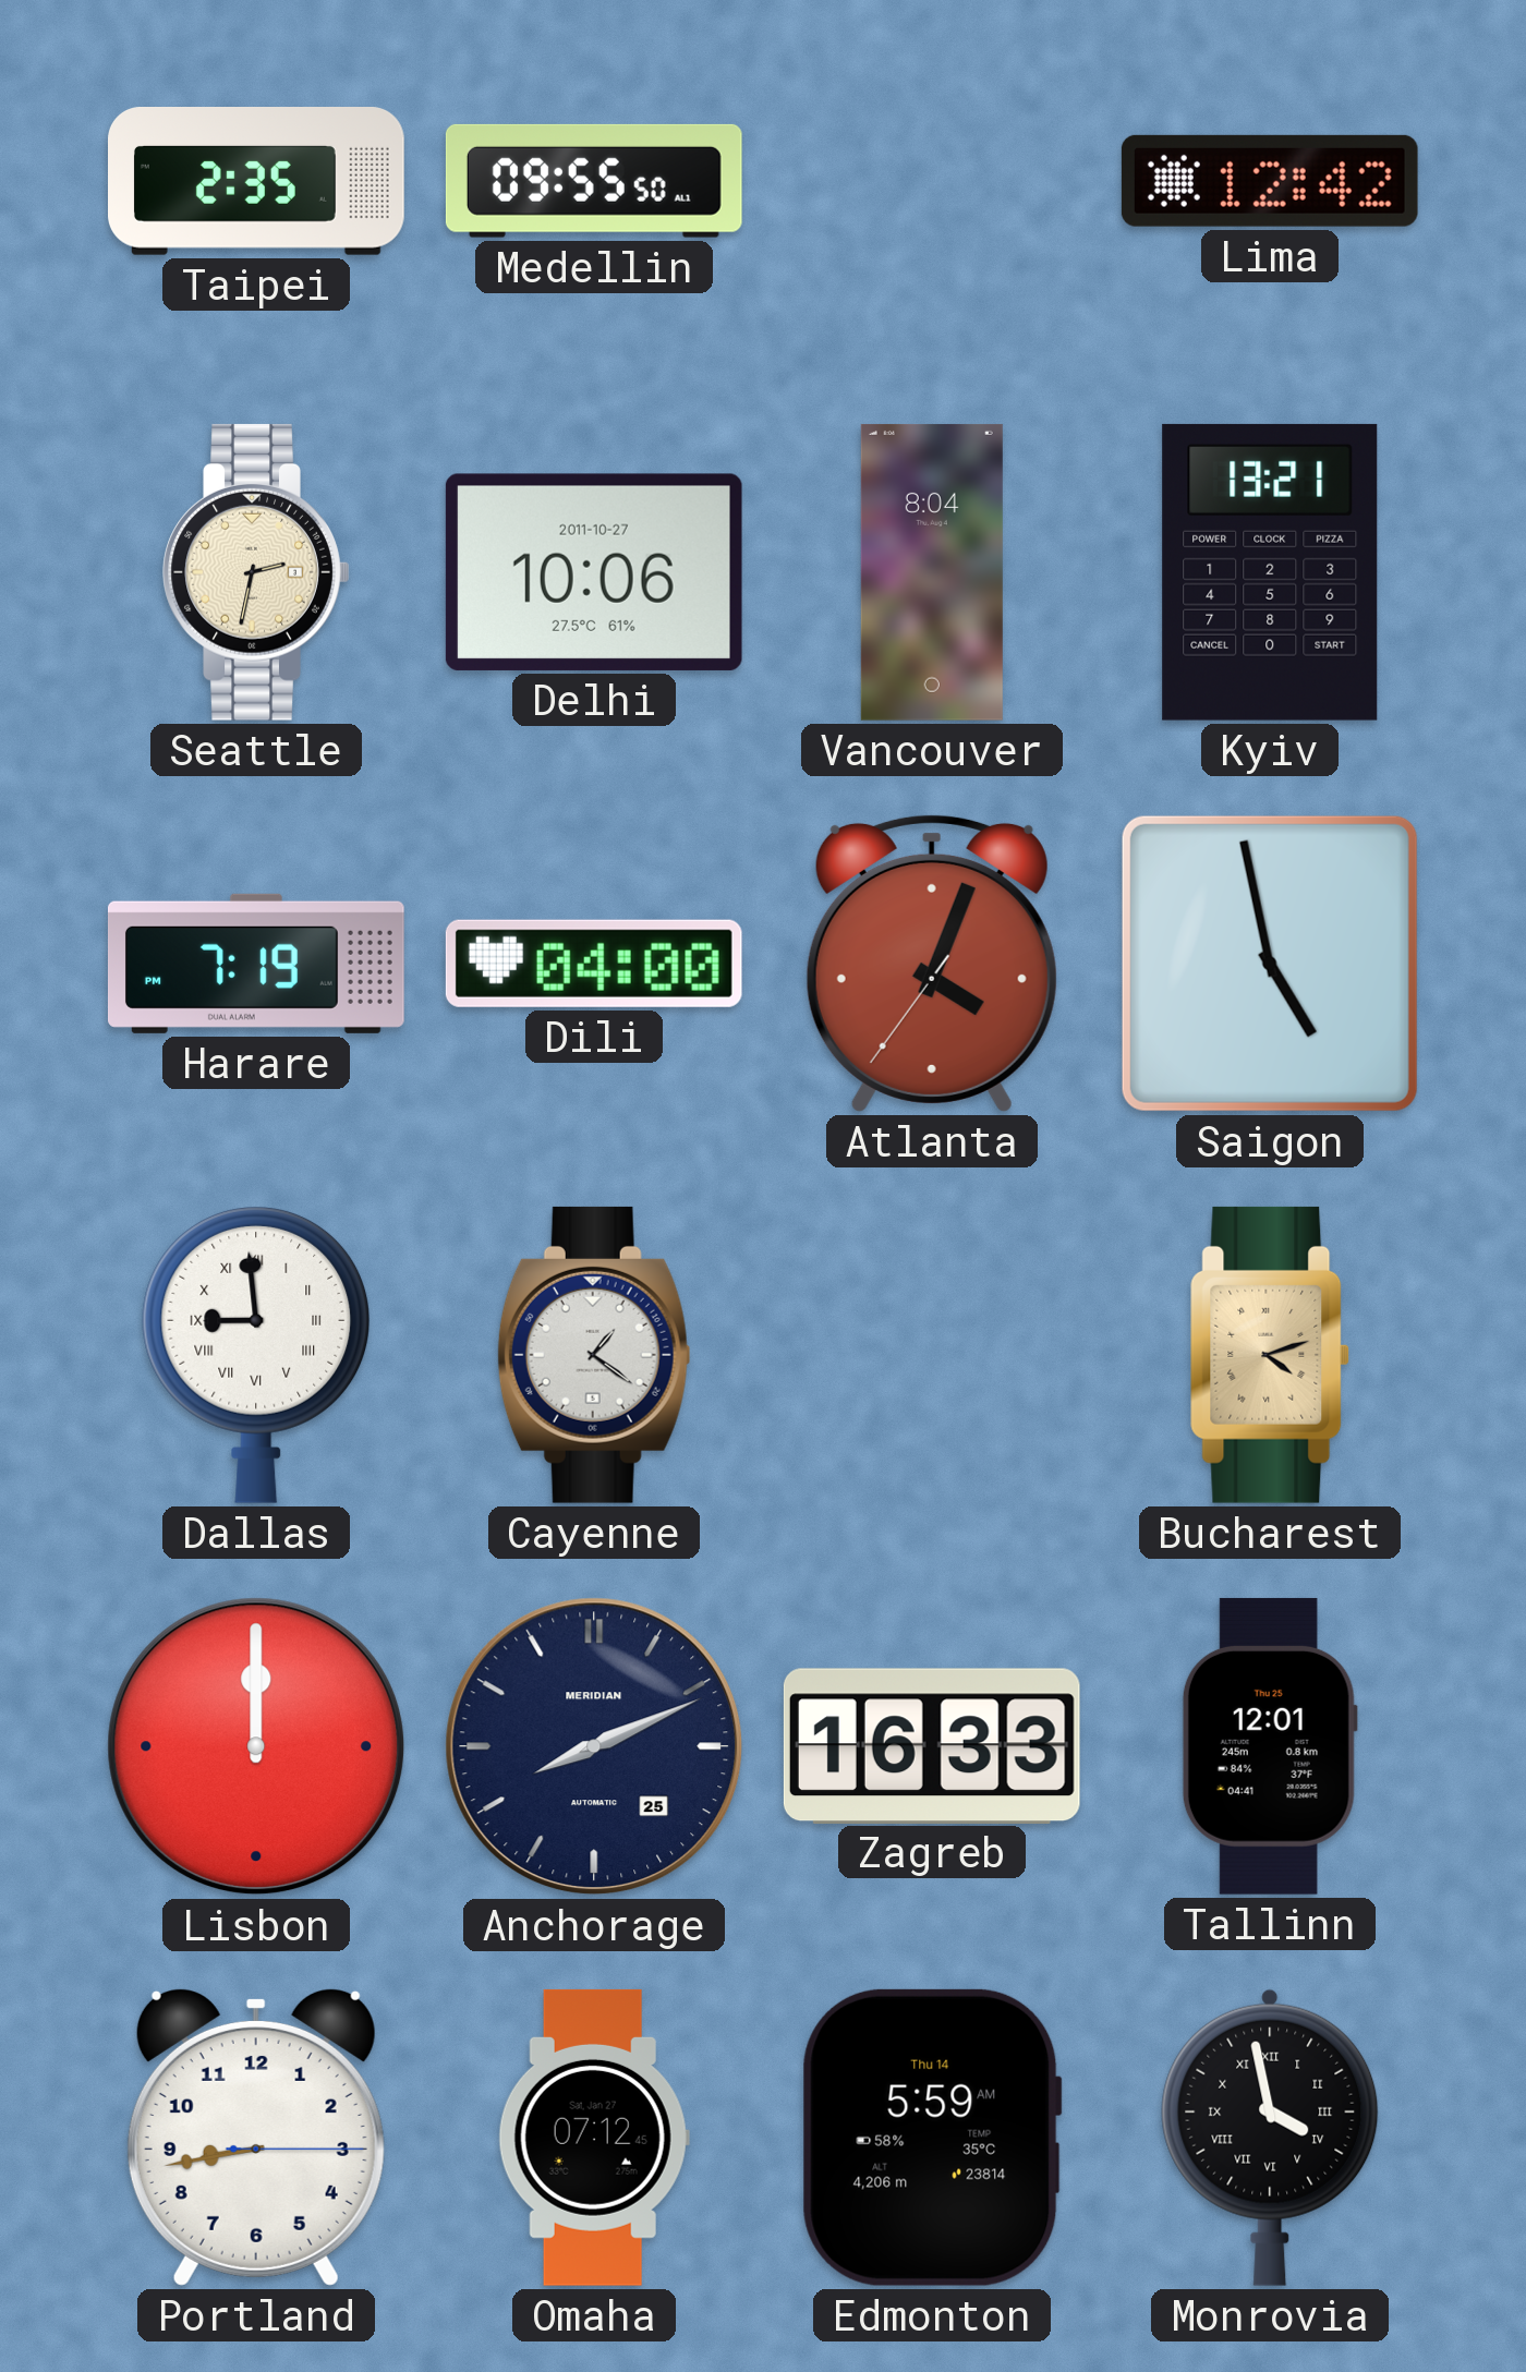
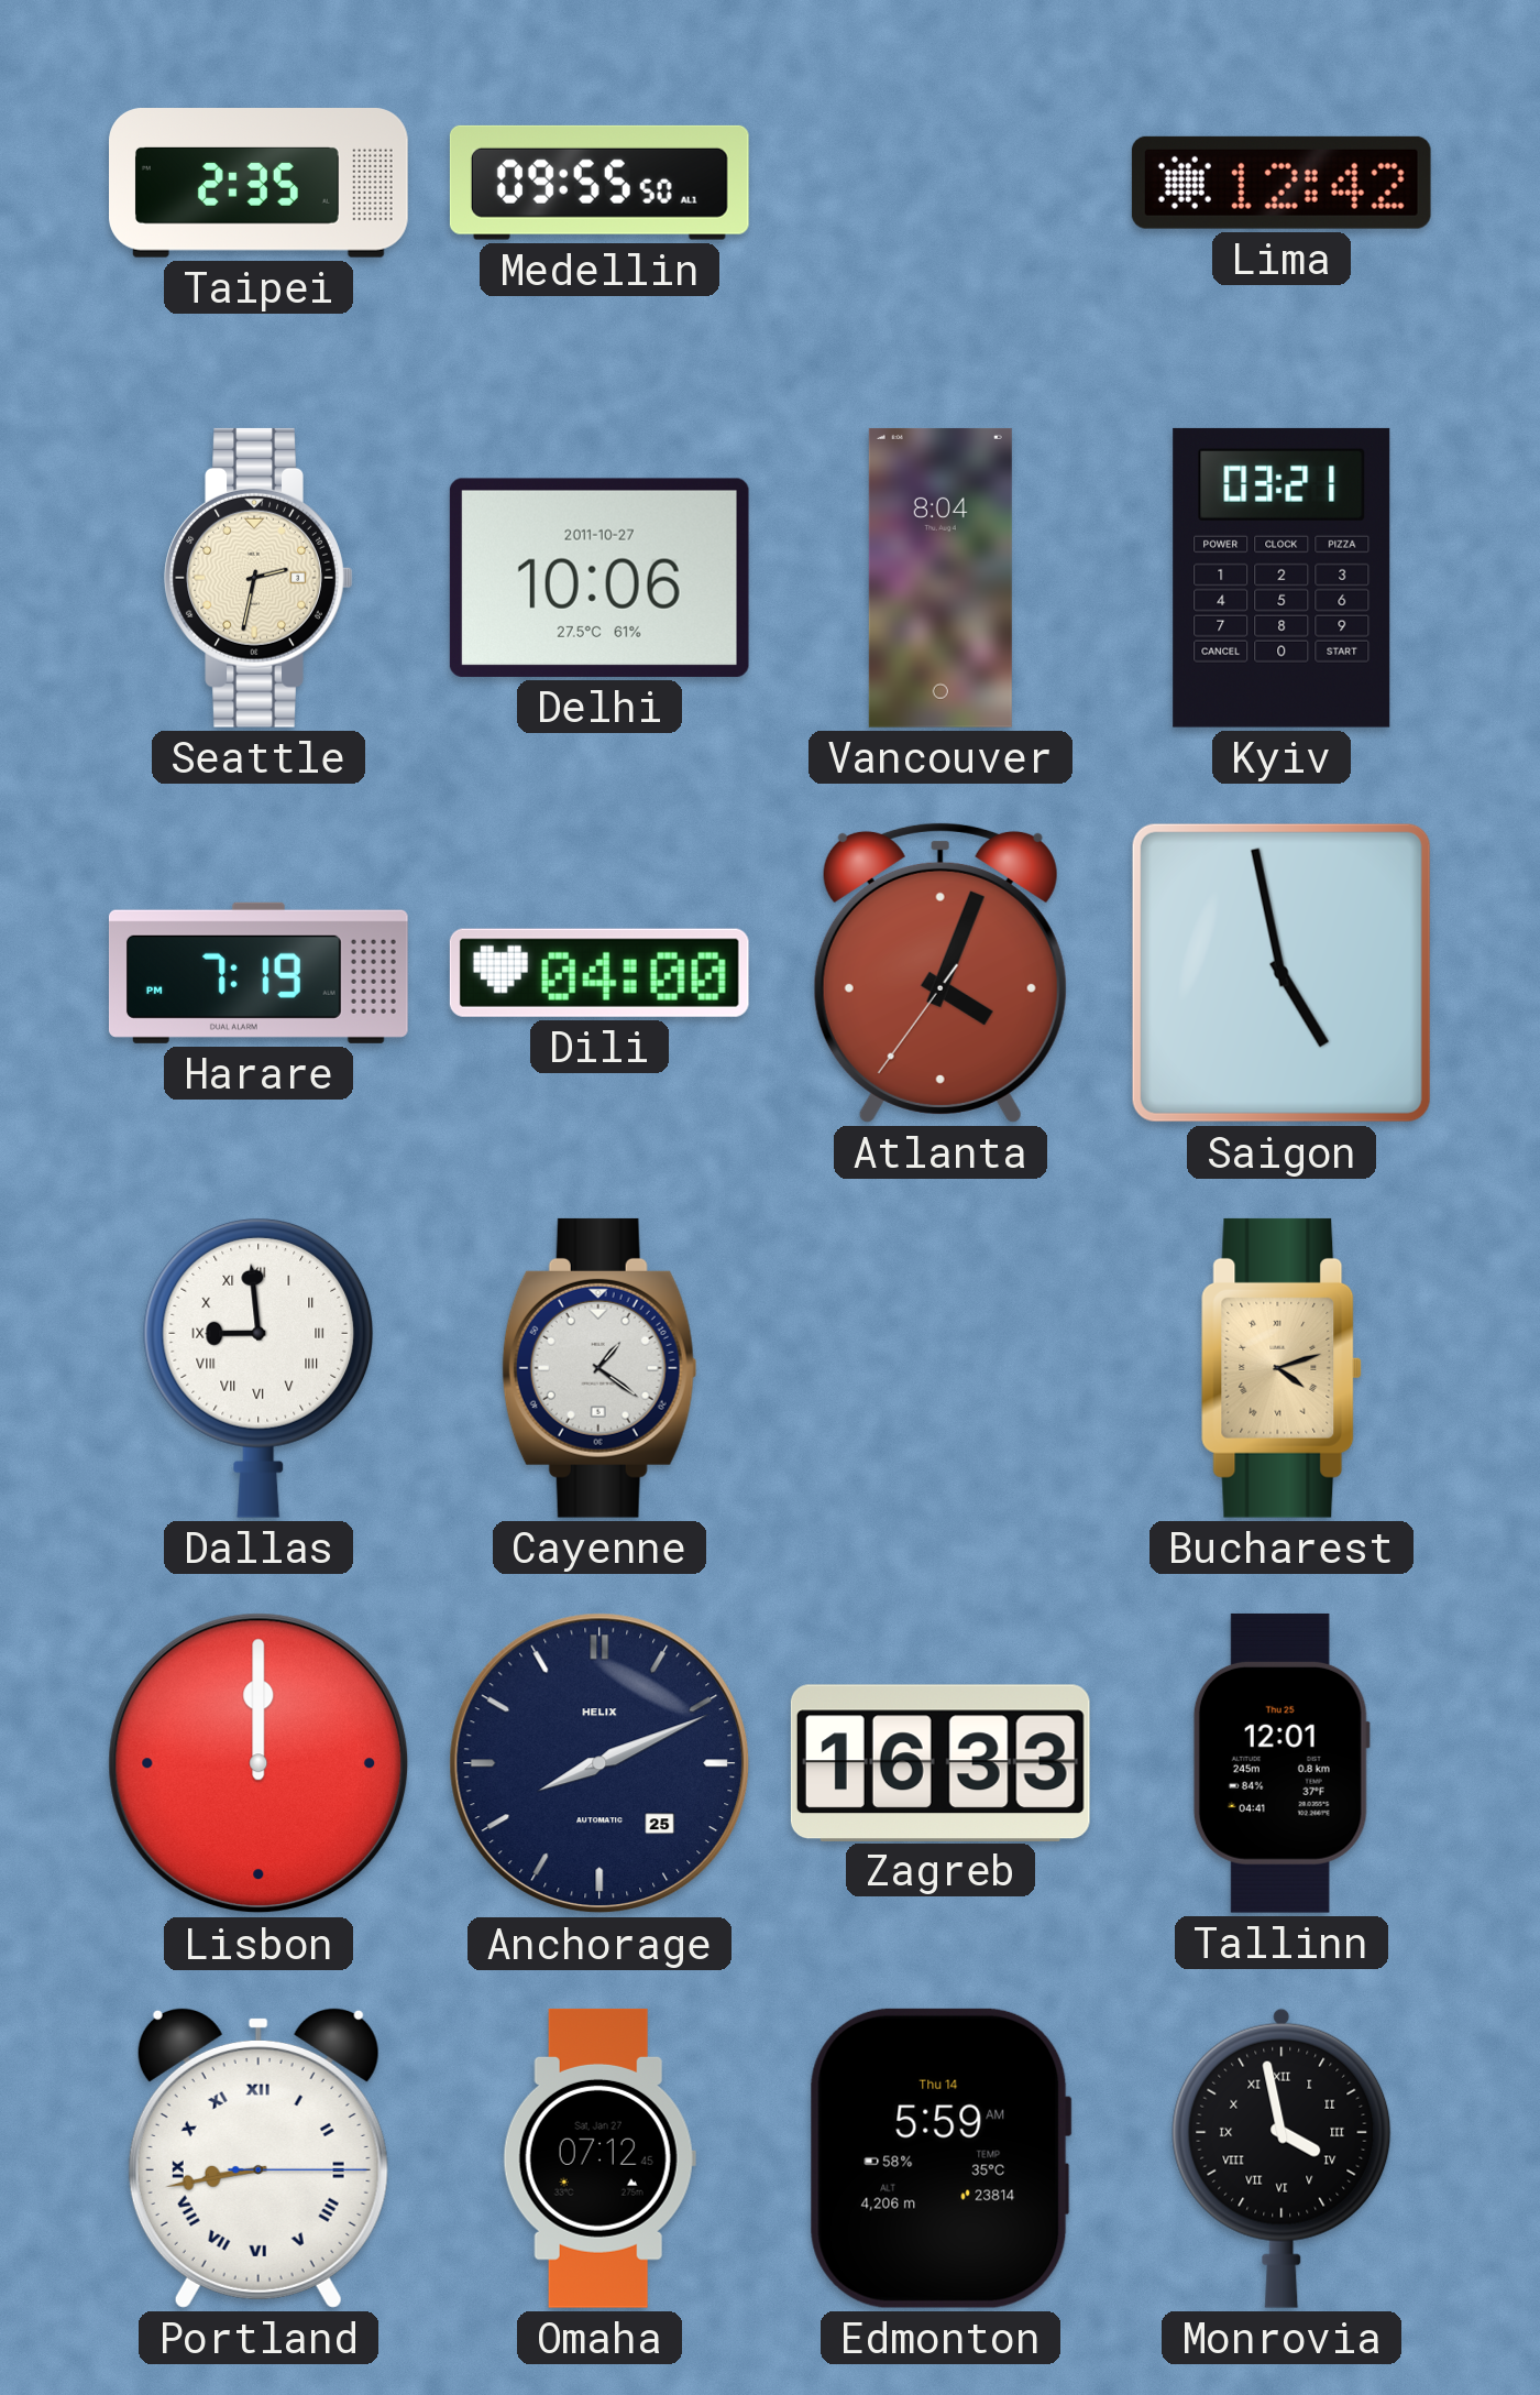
Kyiv: 13:21 -> 03:21 (1281, 578)
Anchorage brand: MERIDIAN -> HELIX (599, 1763)
Portland numerals: Arabic -> Roman (258, 2157)
